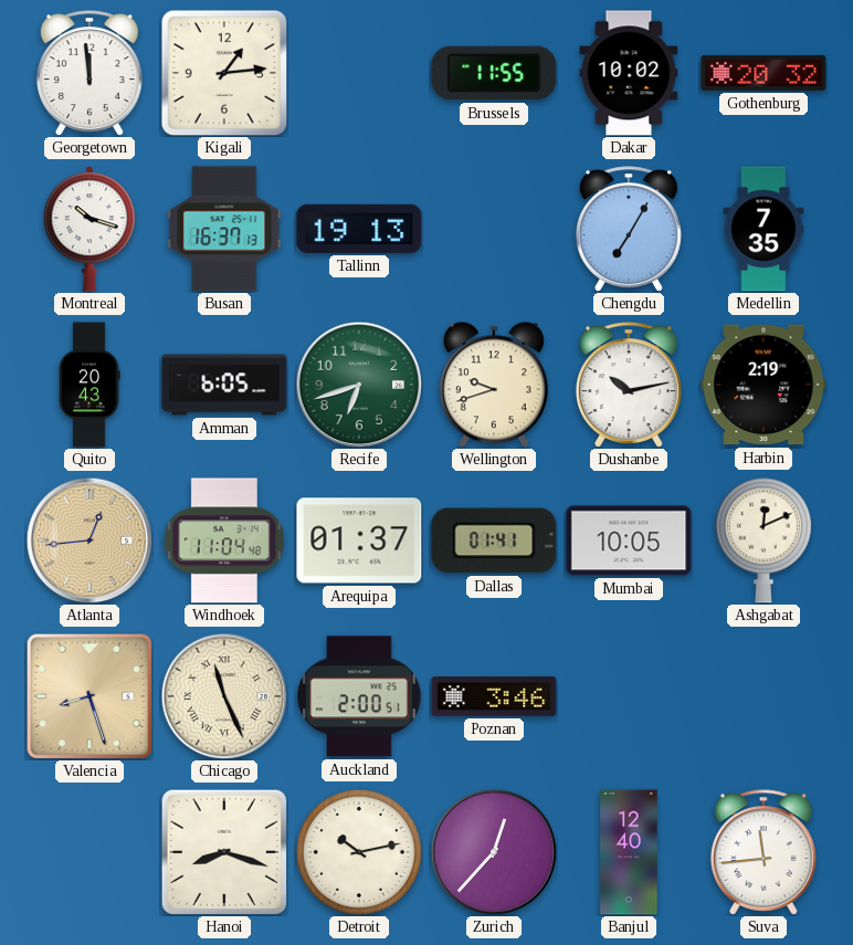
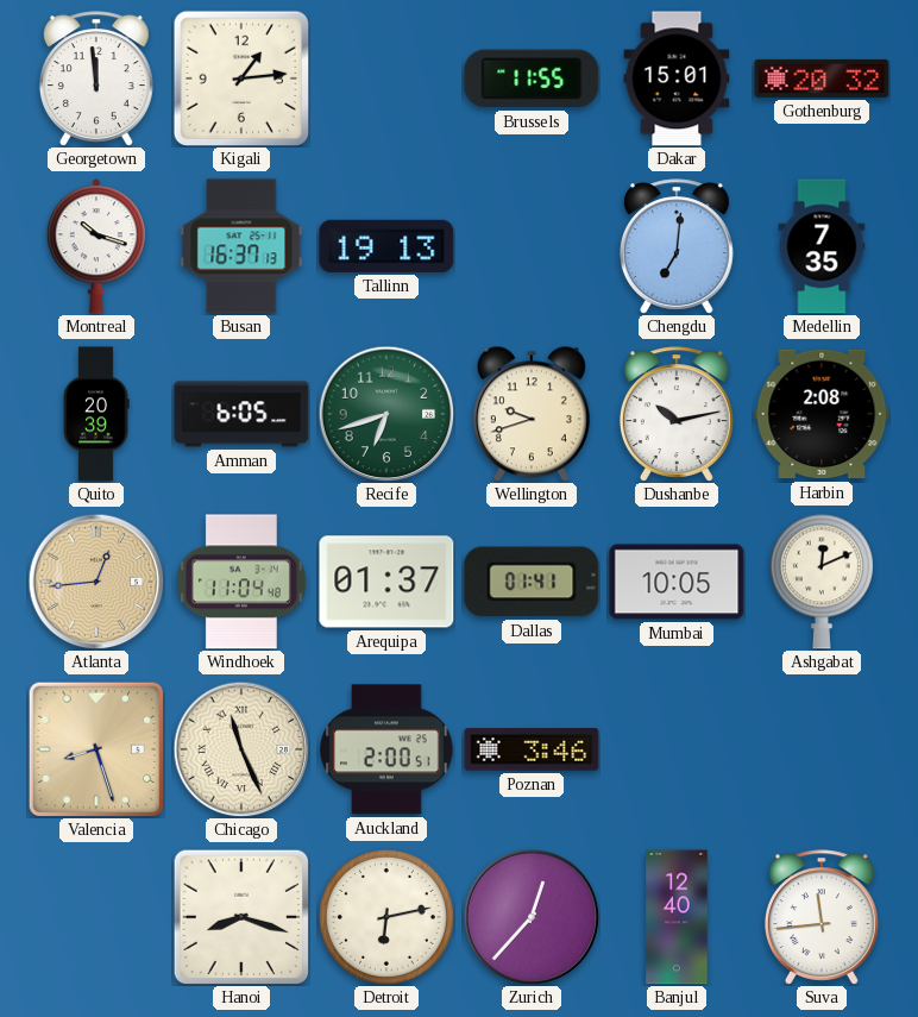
Dakar: 10:02 -> 15:01 (677, 79)
Chengdu: 7:05 -> 7:01 (677, 246)
Quito: 20:43 -> 20:39 (96, 414)
Harbin: 2:19 -> 2:08 (822, 414)
Detroit: 10:13 -> 6:13 (386, 917)
